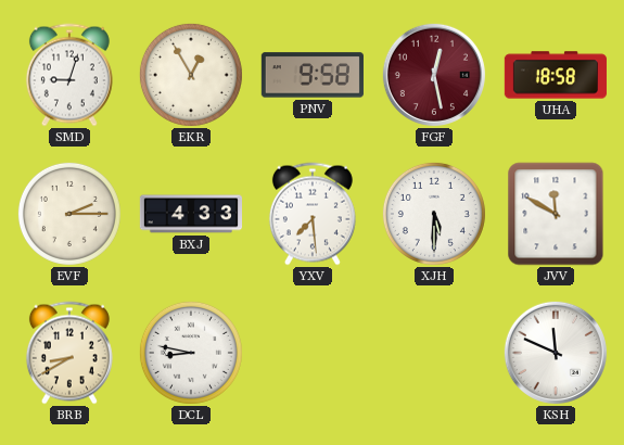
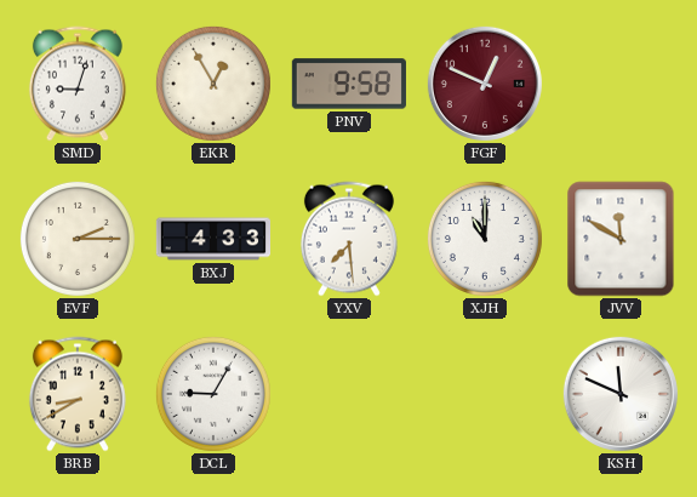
FGF: 12:28 -> 12:49 (485, 84)
UHA: 18:58 -> none (556, 75)
XJH: 5:30 -> 11:00 (485, 239)
DCL: 8:47 -> 9:05 (213, 394)
